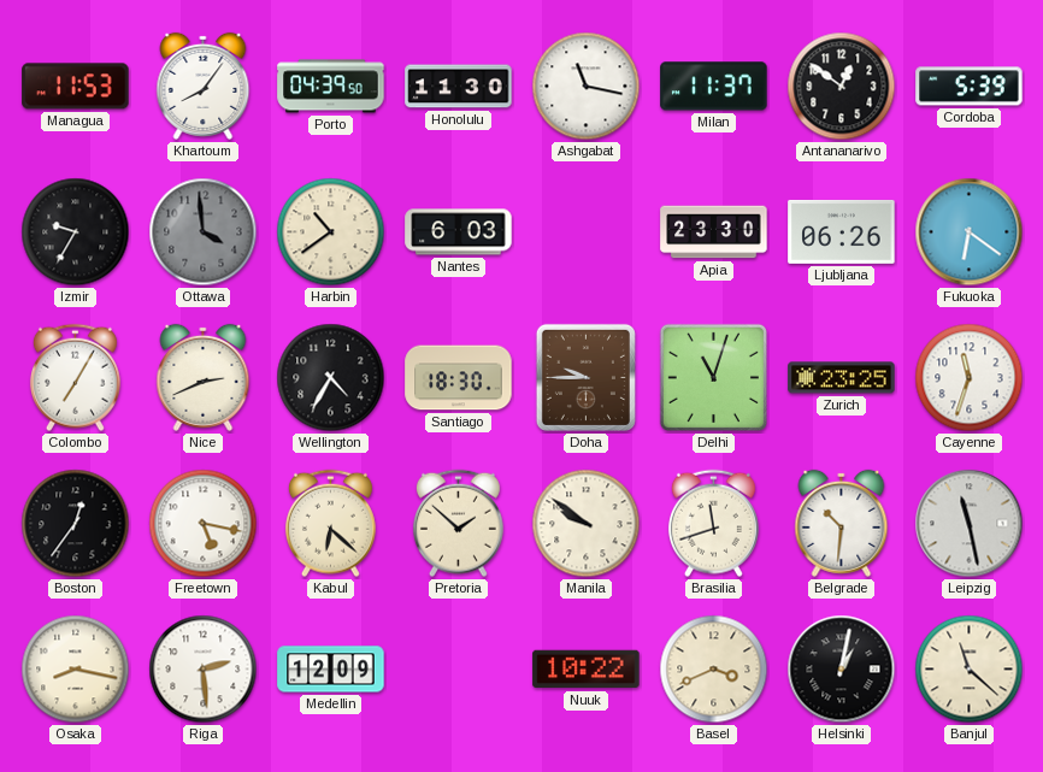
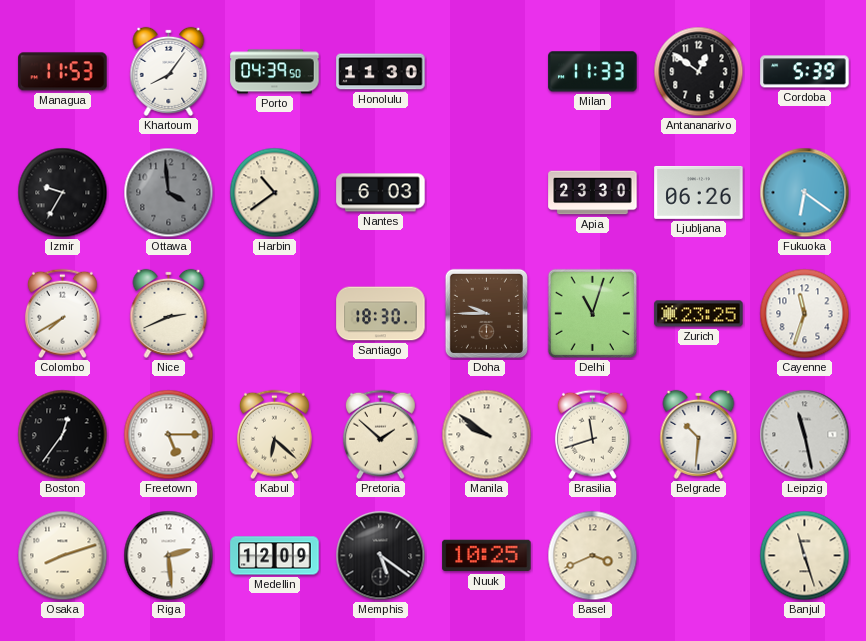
Ashgabat: 11:17 -> none (587, 87)
Milan: 11:37 -> 11:33 (593, 72)
Colombo: 7:05 -> 7:40 (62, 314)
Wellington: 4:35 -> none (331, 378)
Freetown: 5:17 -> 5:15 (169, 435)
Osaka: 8:17 -> 8:12 (63, 556)
Memphis: none -> 5:21 (381, 556)
Nuuk: 10:22 -> 10:25 (487, 556)
Helsinki: 1:02 -> none (842, 670)
Banjul: 11:22 -> 11:27 (805, 556)
